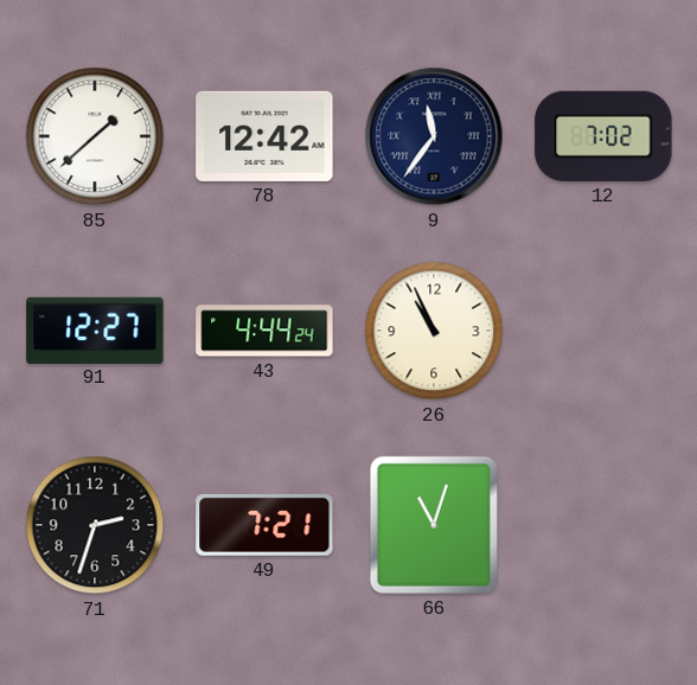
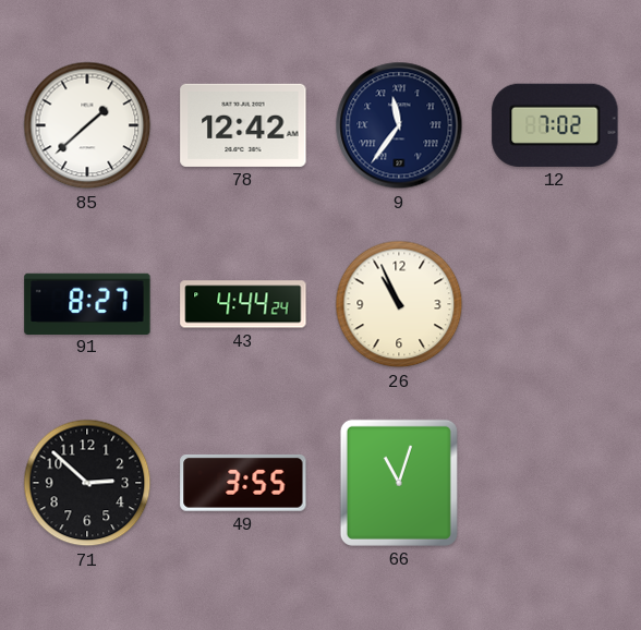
91: 12:27 -> 8:27 (87, 303)
71: 2:33 -> 2:52 (87, 483)
49: 7:21 -> 3:55 (243, 483)
